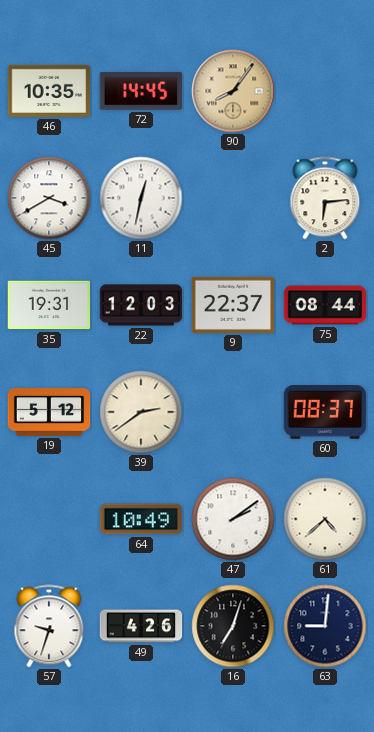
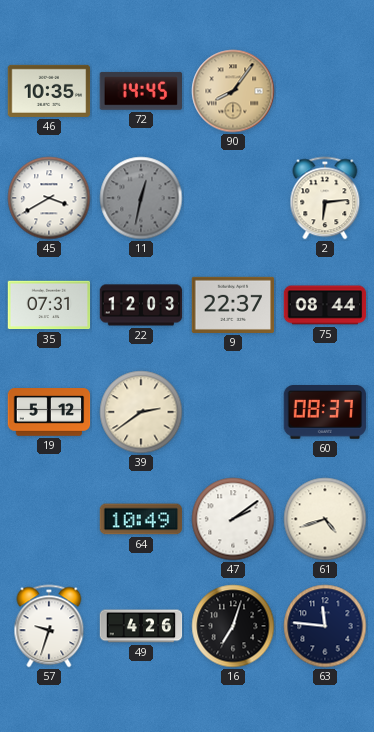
11 dial: white -> grey (141, 198)
35: 19:31 -> 07:31 (49, 305)
61: 4:38 -> 4:42 (325, 519)
63: 9:01 -> 11:46 (325, 626)
